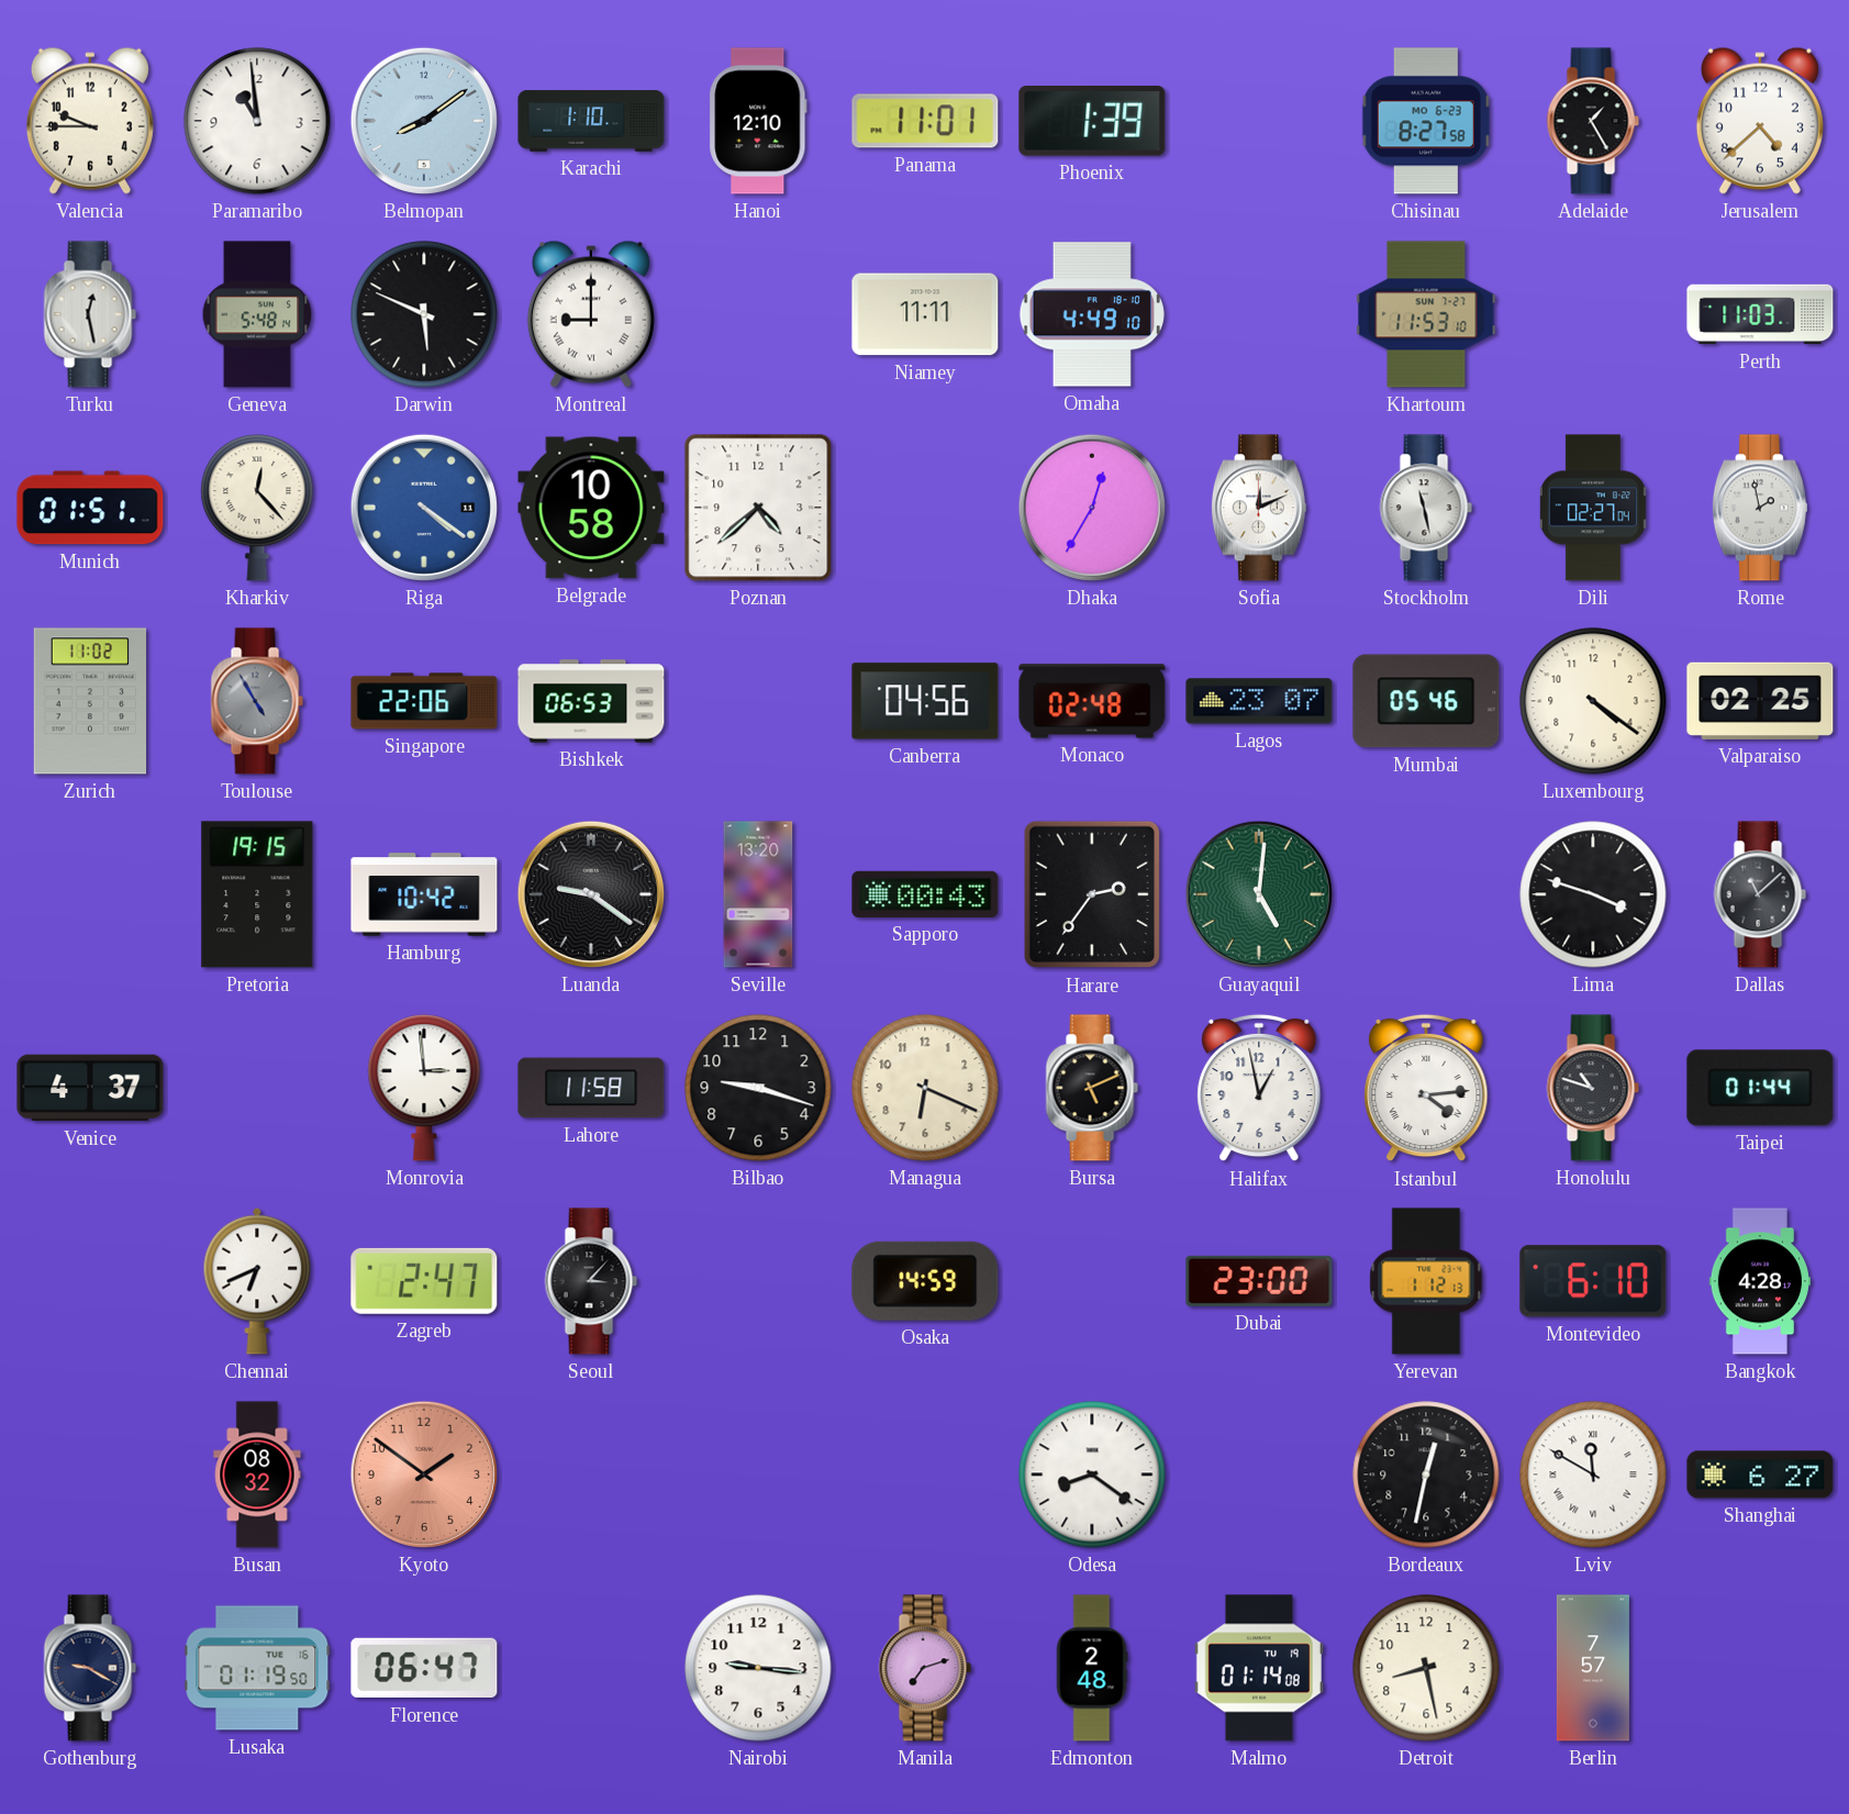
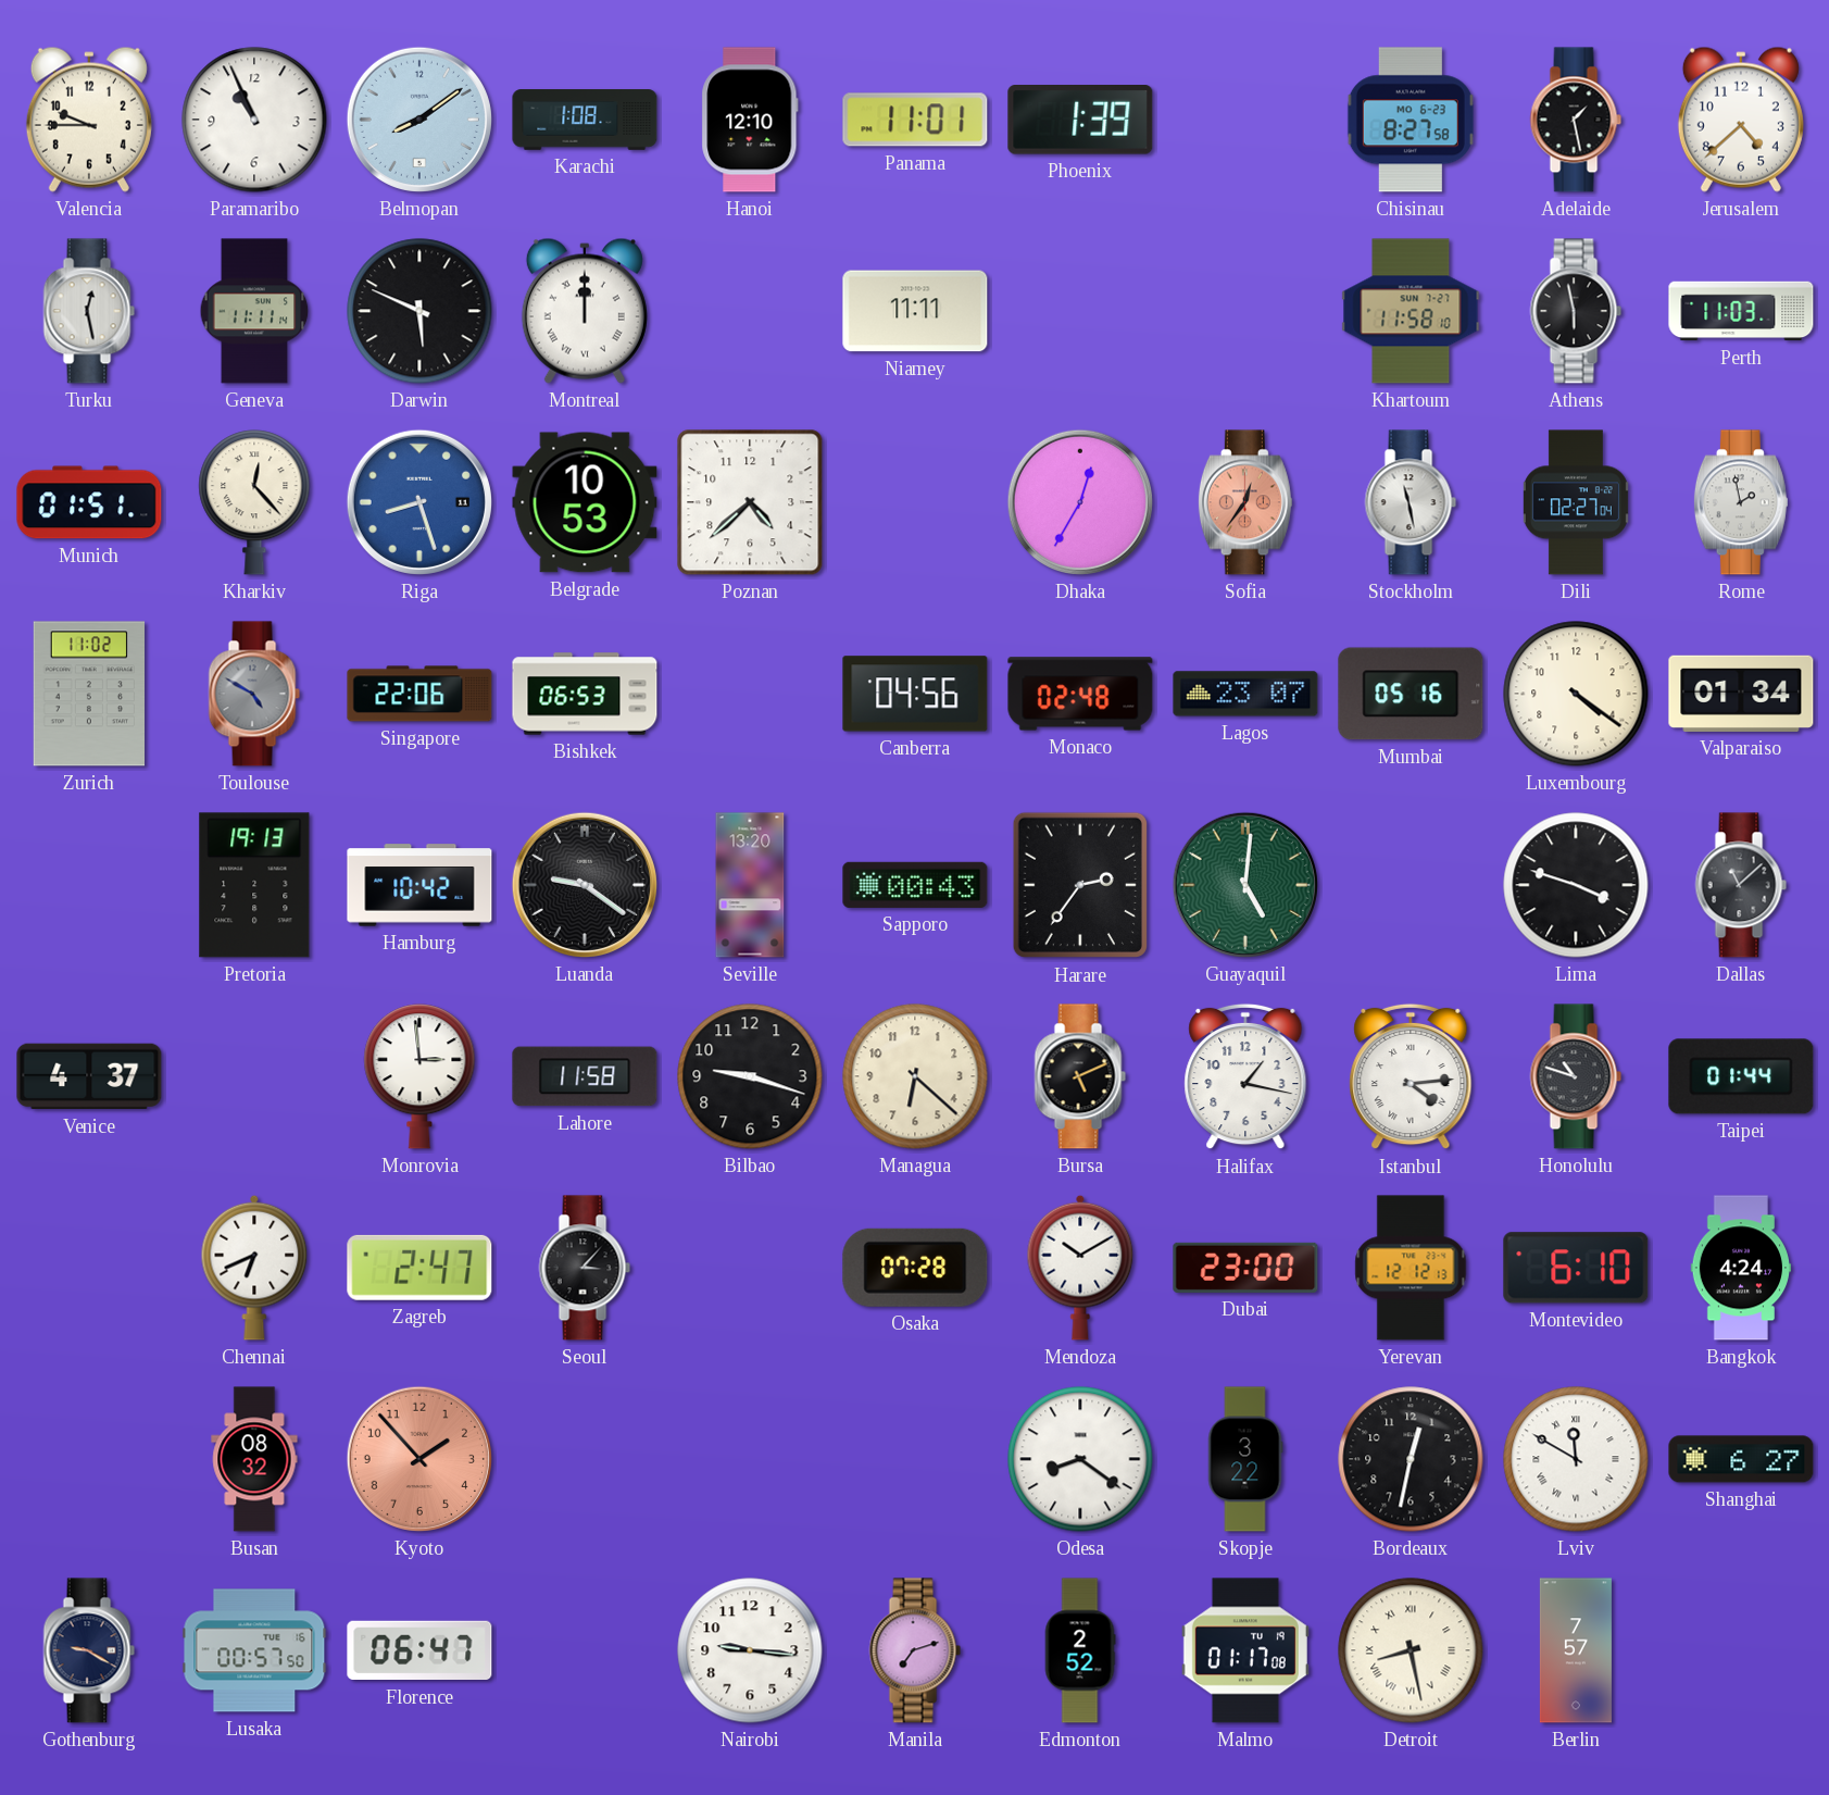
Paramaribo: 10:59 -> 10:56 (254, 120)
Karachi: 1:10 -> 1:08 (585, 120)
Adelaide: 1:25 -> 1:28 (1576, 120)
Geneva: 5:48 -> 11:11 (254, 311)
Montreal: 9:00 -> 12:00 (585, 311)
Omaha: 4:49 -> none (1092, 314)
Khartoum: 11:53 -> 11:58 (1411, 311)
Athens: none -> 5:58 (1576, 311)
Riga: 4:21 -> 8:27 (419, 502)
Belgrade: 10:58 -> 10:53 (585, 502)
Sofia: 12:11 -> 12:36 (1245, 502)
Sofia dial: white -> salmon (1245, 502)
Toulouse: 4:55 -> 4:50 (254, 694)
Mumbai: 05:46 -> 05:16 (1411, 694)
Valparaiso: 02:25 -> 01:34 (1741, 694)
Pretoria: 19:15 -> 19:13 (254, 885)
Managua: 6:19 -> 6:22 (915, 1076)
Halifax: 12:58 -> 1:17 (1245, 1076)
Osaka: 14:59 -> 07:28 (915, 1268)
Mendoza: none -> 10:10 (1080, 1268)
Yerevan: 1:12 -> 12:12 (1411, 1268)
Bangkok: 4:28 -> 4:24 (1741, 1268)
Kyoto: 1:51 -> 1:53 (419, 1459)
Skopje: none -> 3:22 (1245, 1459)
Lusaka: 01:19 -> 00:57 (254, 1650)
Edmonton: 2:48 -> 2:52 (1080, 1650)
Malmo: 01:14 -> 01:17 (1245, 1650)
Detroit numerals: Arabic -> Roman (1411, 1650)
